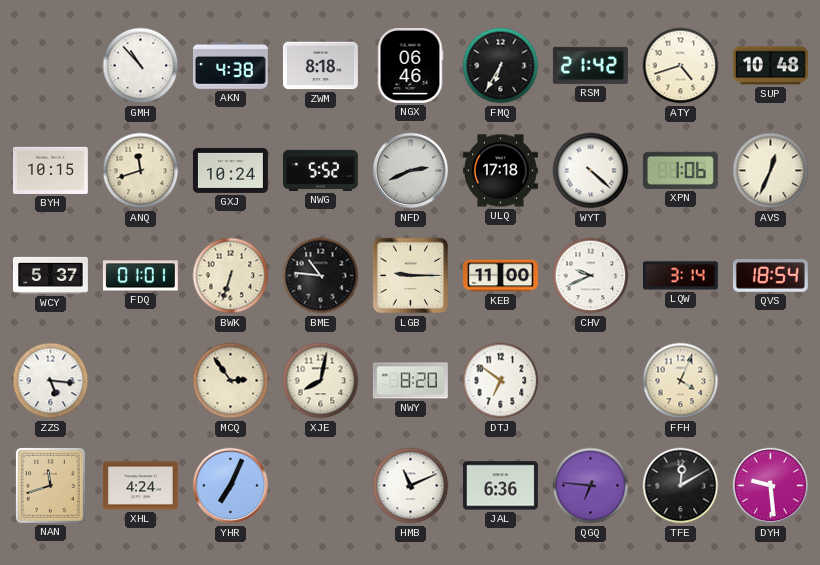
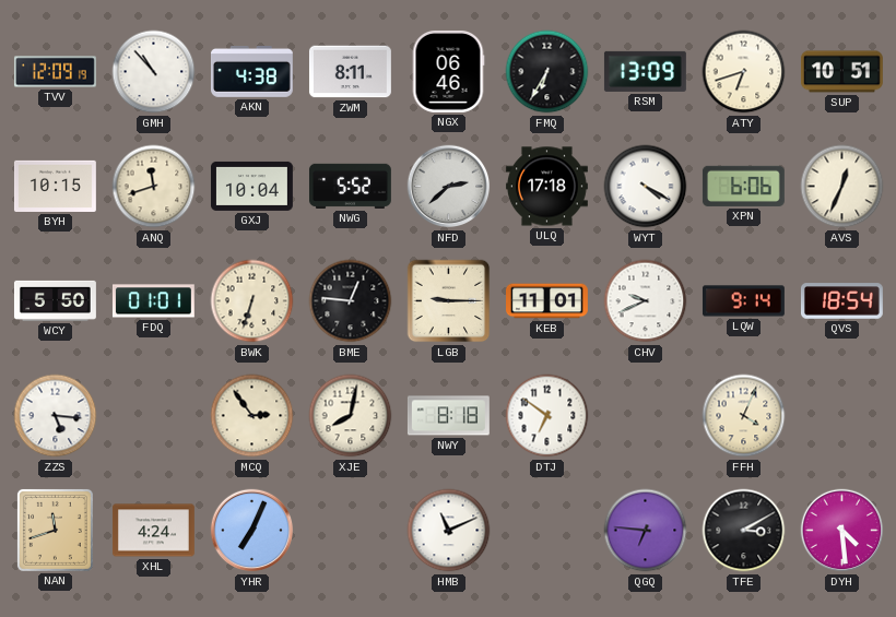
TVV: none -> 12:09 (55, 72)
ZWM: 8:18 -> 8:11 (350, 72)
RSM: 21:42 -> 13:09 (645, 71)
ATY: 4:42 -> 6:42 (744, 72)
SUP: 10:48 -> 10:51 (841, 72)
GXJ: 10:24 -> 10:04 (251, 186)
NFD: 2:41 -> 2:38 (449, 187)
WYT: 4:22 -> 4:20 (646, 187)
XPN: 1:06 -> 6:06 (743, 186)
WCY: 5:37 -> 5:50 (55, 300)
BME: 10:46 -> 12:46 (351, 301)
KEB: 11:00 -> 11:01 (547, 301)
LQW: 3:14 -> 9:14 (743, 301)
NWY: 8:20 -> 8:18 (448, 416)
JAL: 6:36 -> none (500, 486)
TFE: 12:10 -> 3:10 (744, 531)
DYH: 9:29 -> 4:29 (842, 531)
